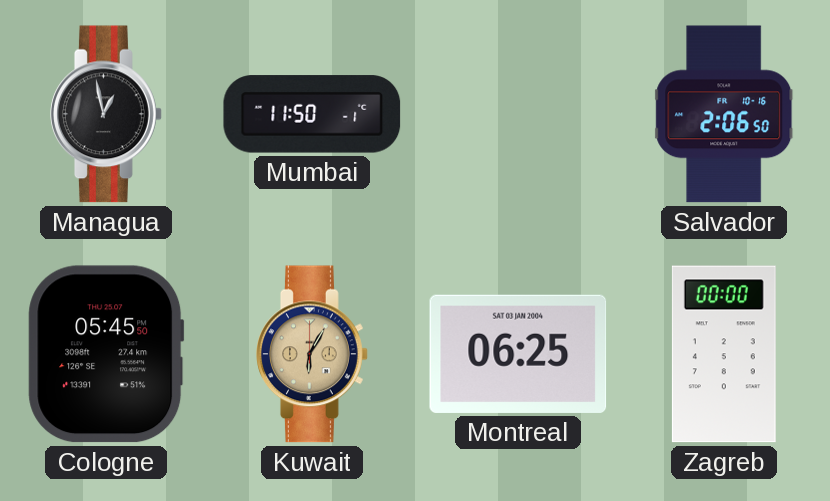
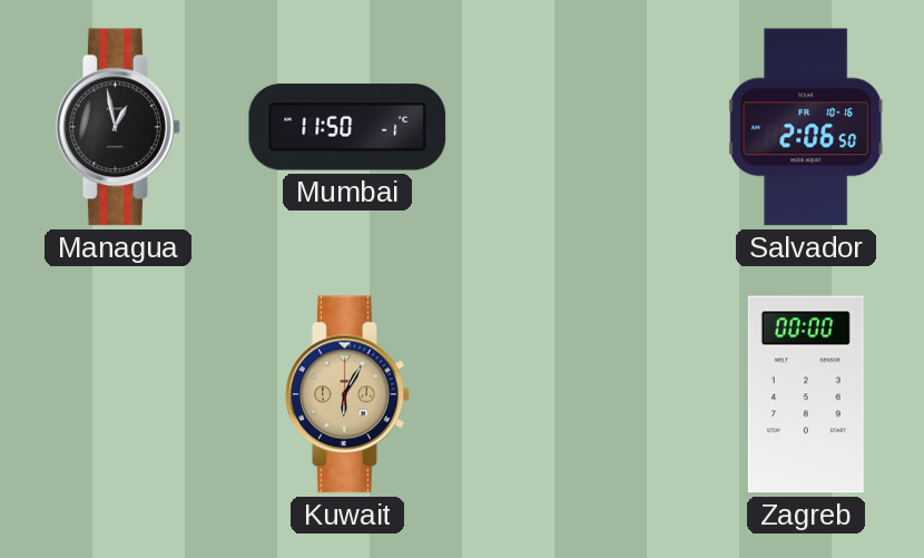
Cologne: 05:45 -> none (106, 354)
Montreal: 06:25 -> none (518, 354)
